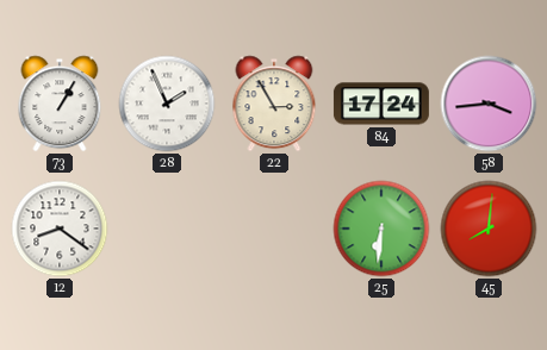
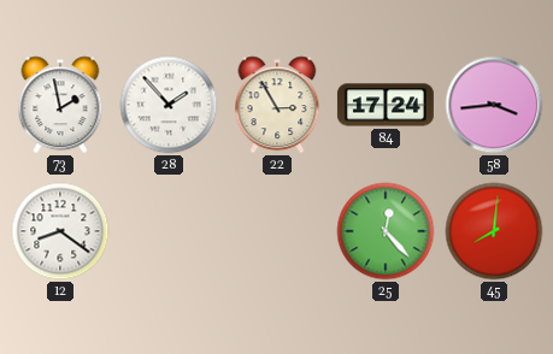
73: 1:05 -> 1:58 (60, 105)
28: 1:56 -> 1:53 (169, 105)
25: 6:31 -> 12:23 (386, 231)
